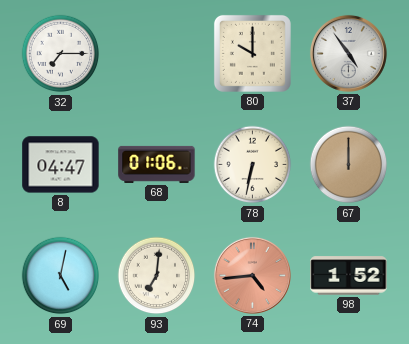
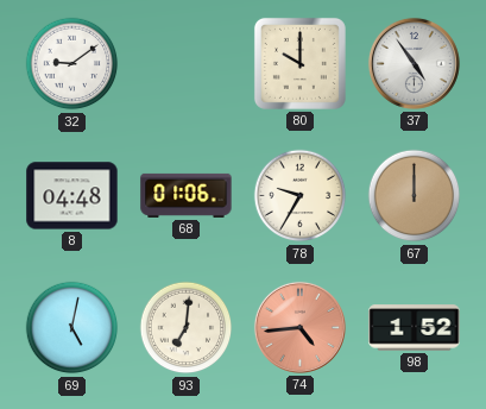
32: 7:15 -> 9:09 (72, 64)
8: 04:47 -> 04:48 (72, 196)
78: 6:32 -> 9:35 (301, 196)
